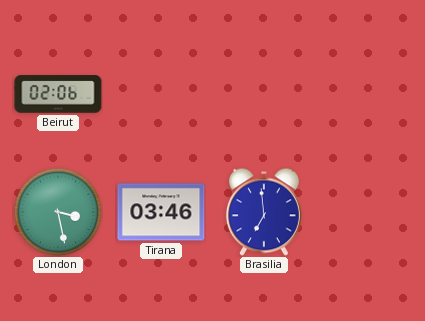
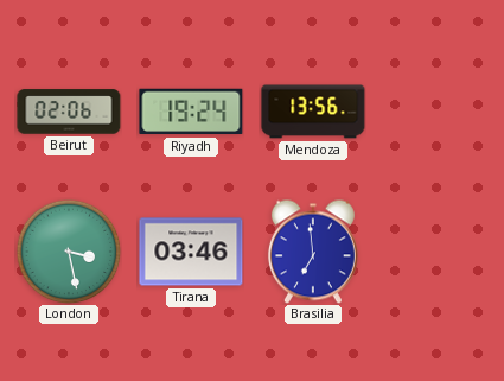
Riyadh: none -> 19:24 (191, 112)
Mendoza: none -> 13:56 (313, 112)
